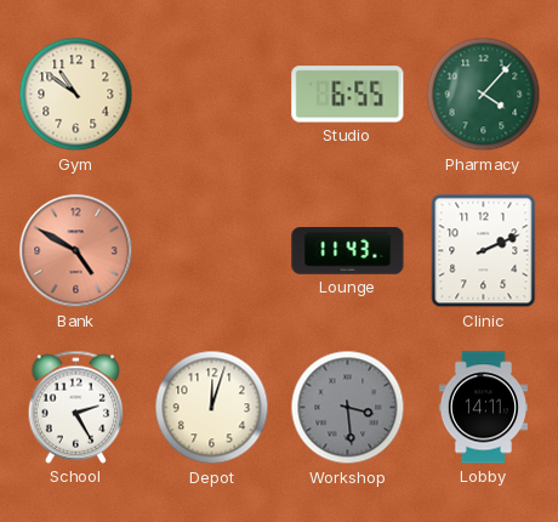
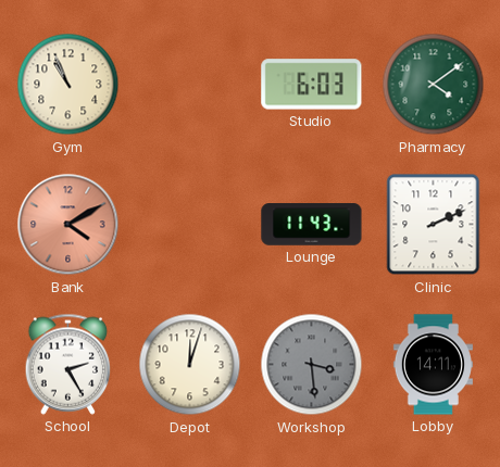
Gym: 10:51 -> 10:56 (68, 85)
Studio: 6:55 -> 6:03 (312, 85)
Pharmacy: 4:07 -> 4:09 (434, 85)
Bank: 4:50 -> 4:10 (68, 225)
